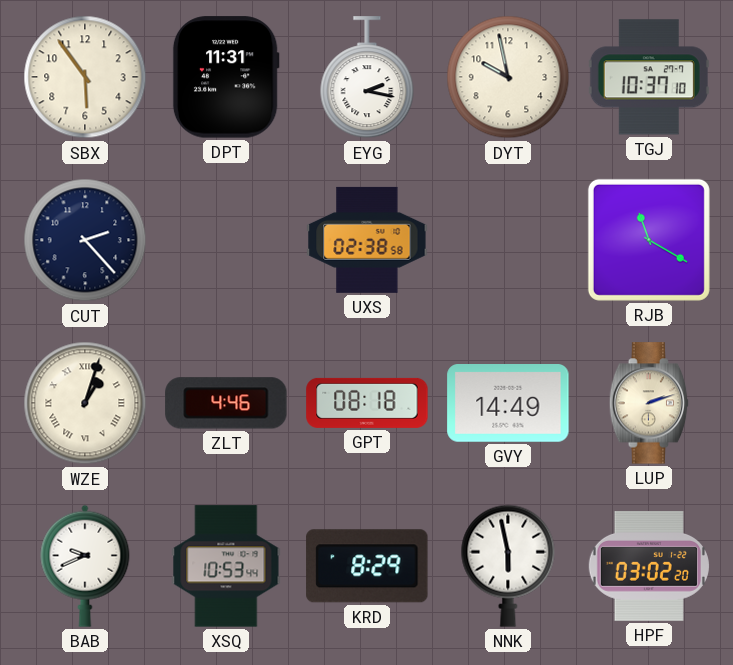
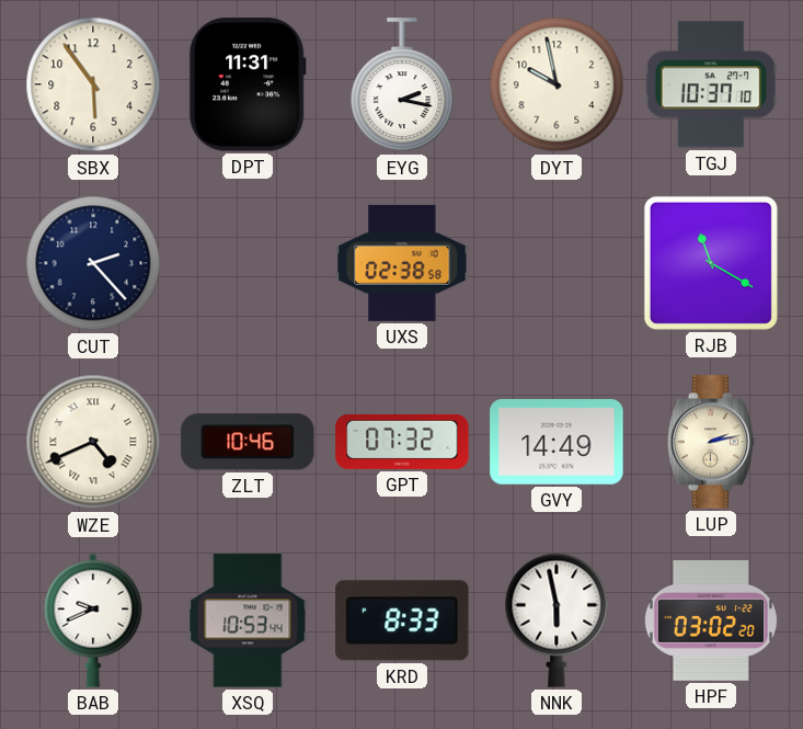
WZE: 1:03 -> 4:41 (93, 442)
ZLT: 4:46 -> 10:46 (248, 442)
GPT: 08:18 -> 07:32 (402, 442)
LUP: 2:12 -> 2:13 (711, 442)
KRD: 8:29 -> 8:33 (402, 620)
